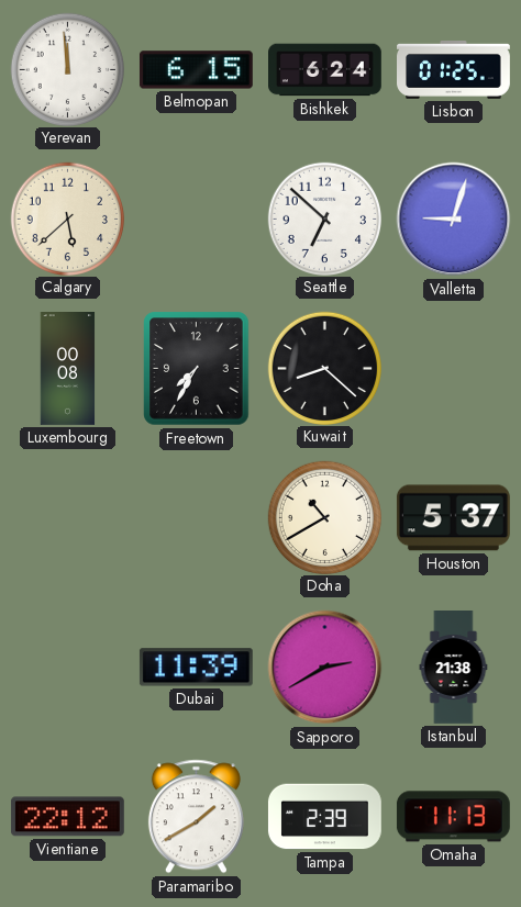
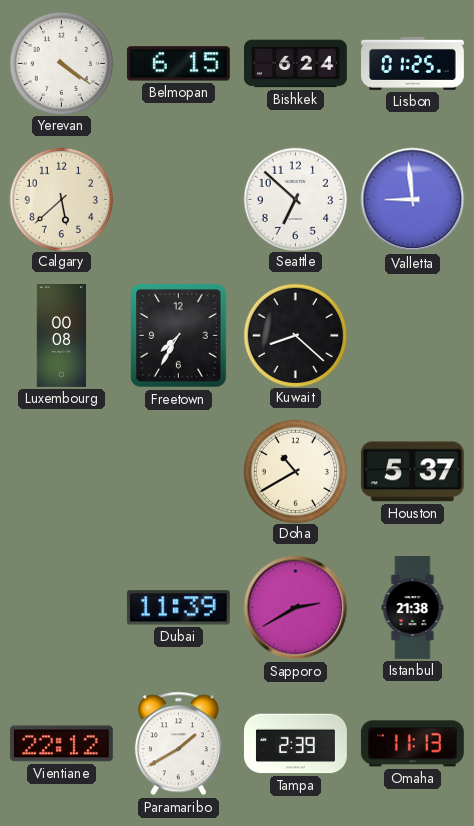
Yerevan: 11:59 -> 4:21 (61, 63)
Valletta: 9:03 -> 8:59 (413, 200)
